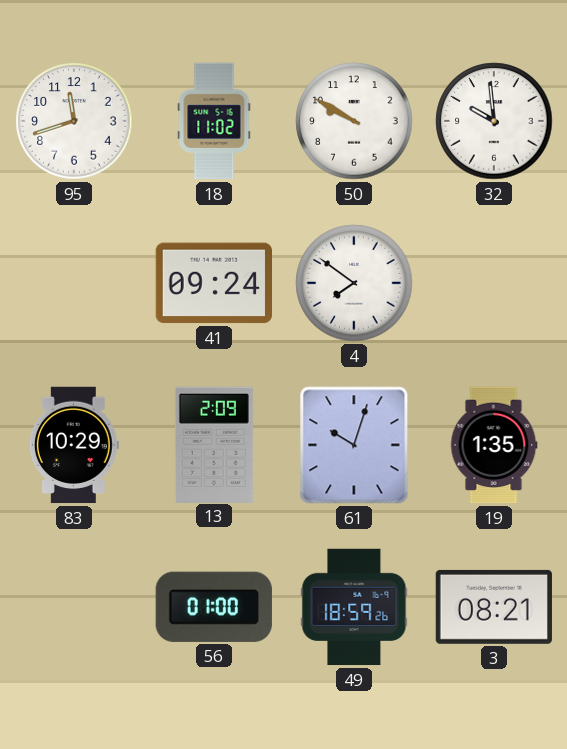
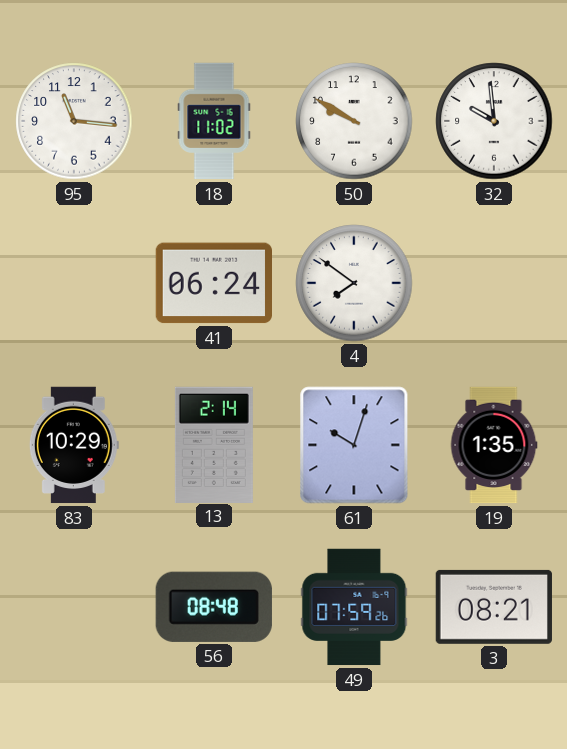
95: 11:42 -> 11:16 (74, 121)
41: 09:24 -> 06:24 (213, 283)
13: 2:09 -> 2:14 (214, 444)
56: 01:00 -> 08:48 (214, 607)
49: 18:59 -> 07:59 (354, 607)
